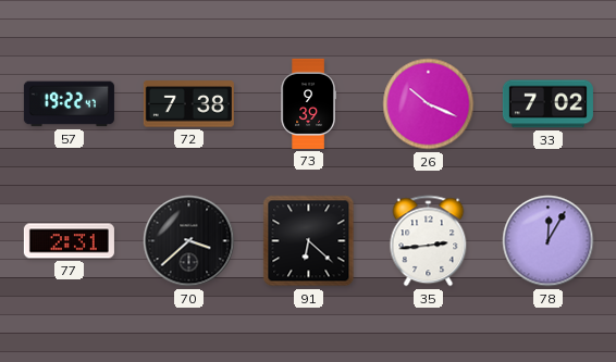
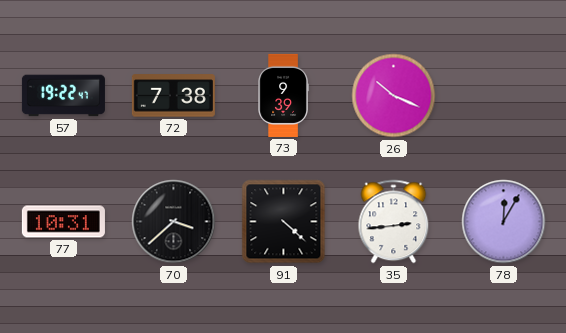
33: 7:02 -> none (547, 104)
77: 2:31 -> 10:31 (63, 222)
91: 6:22 -> 4:22 (284, 222)
